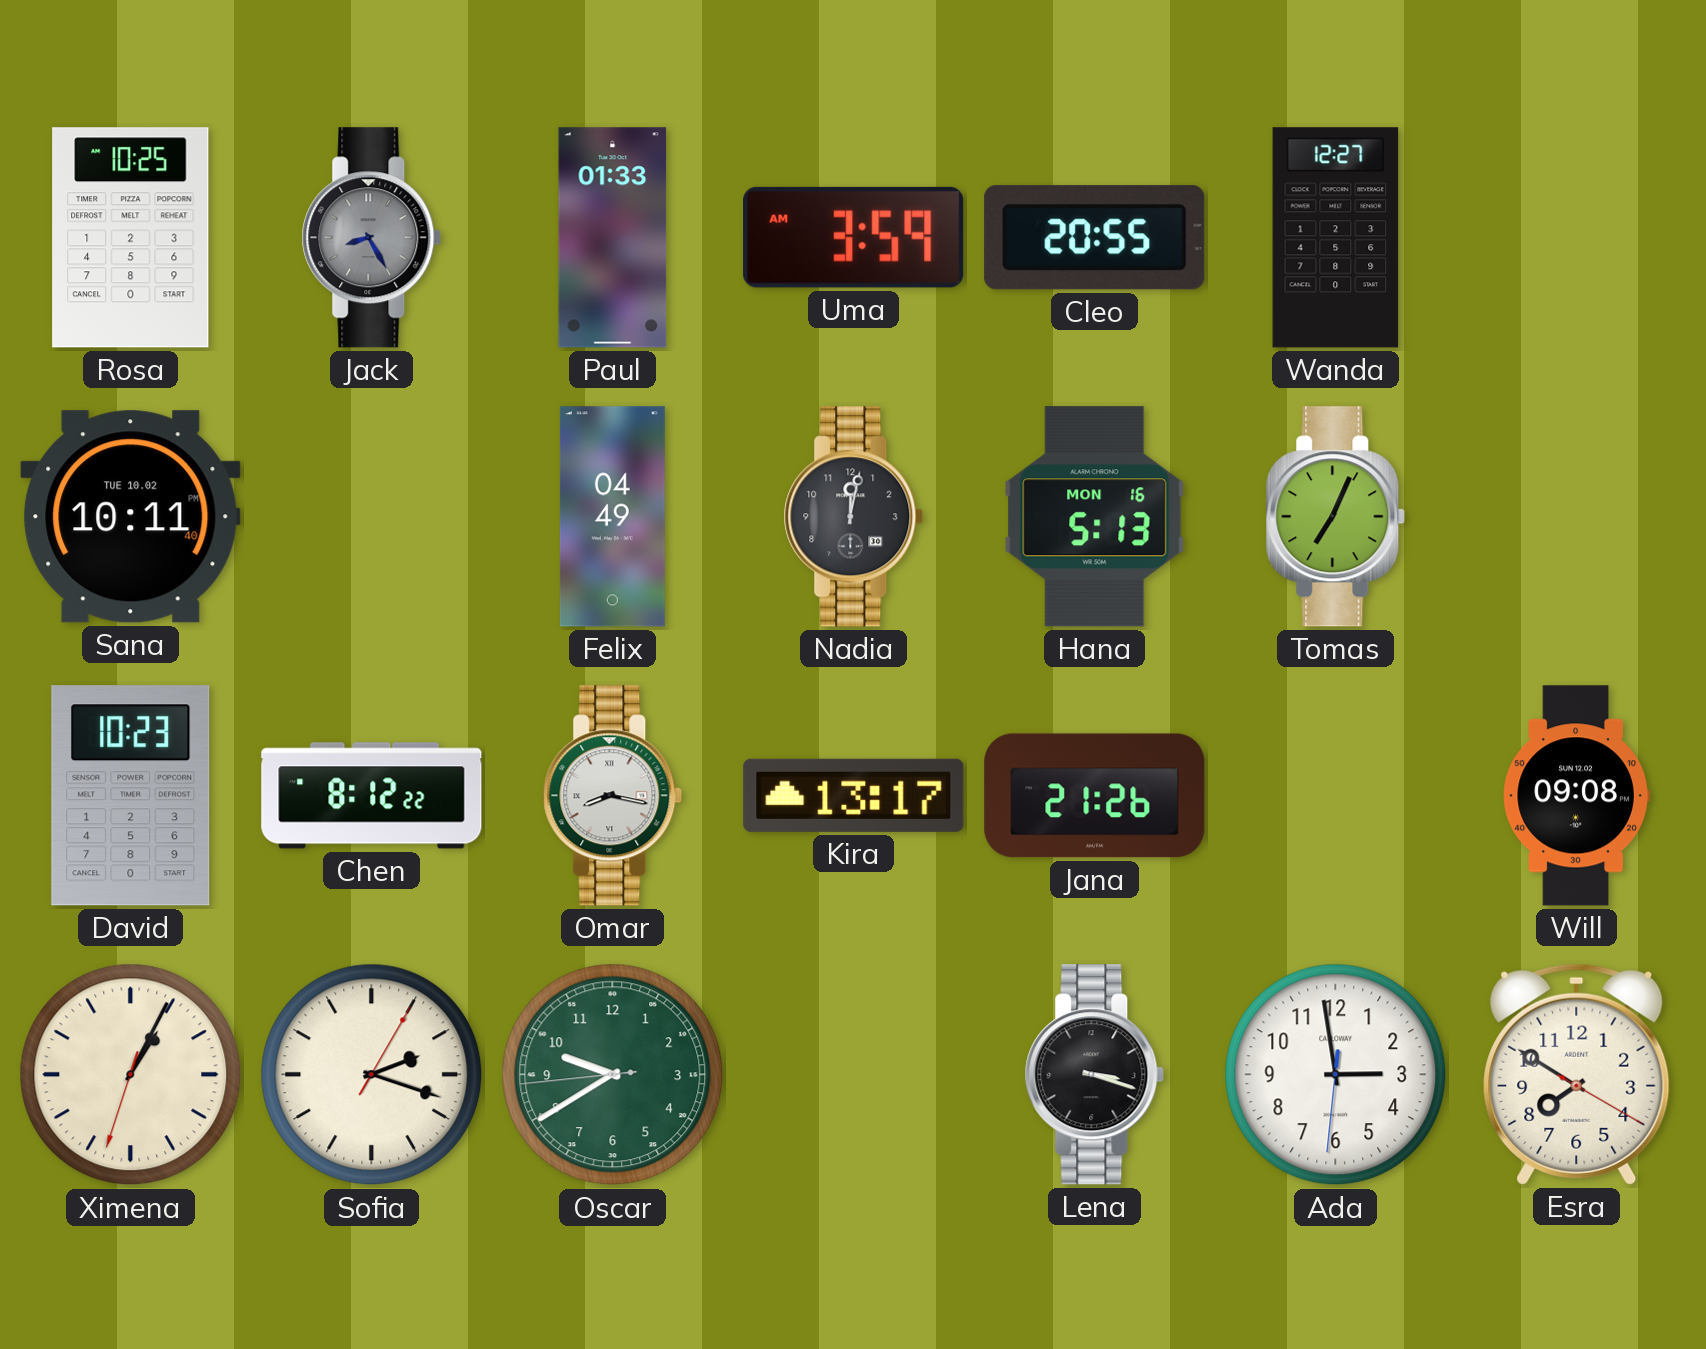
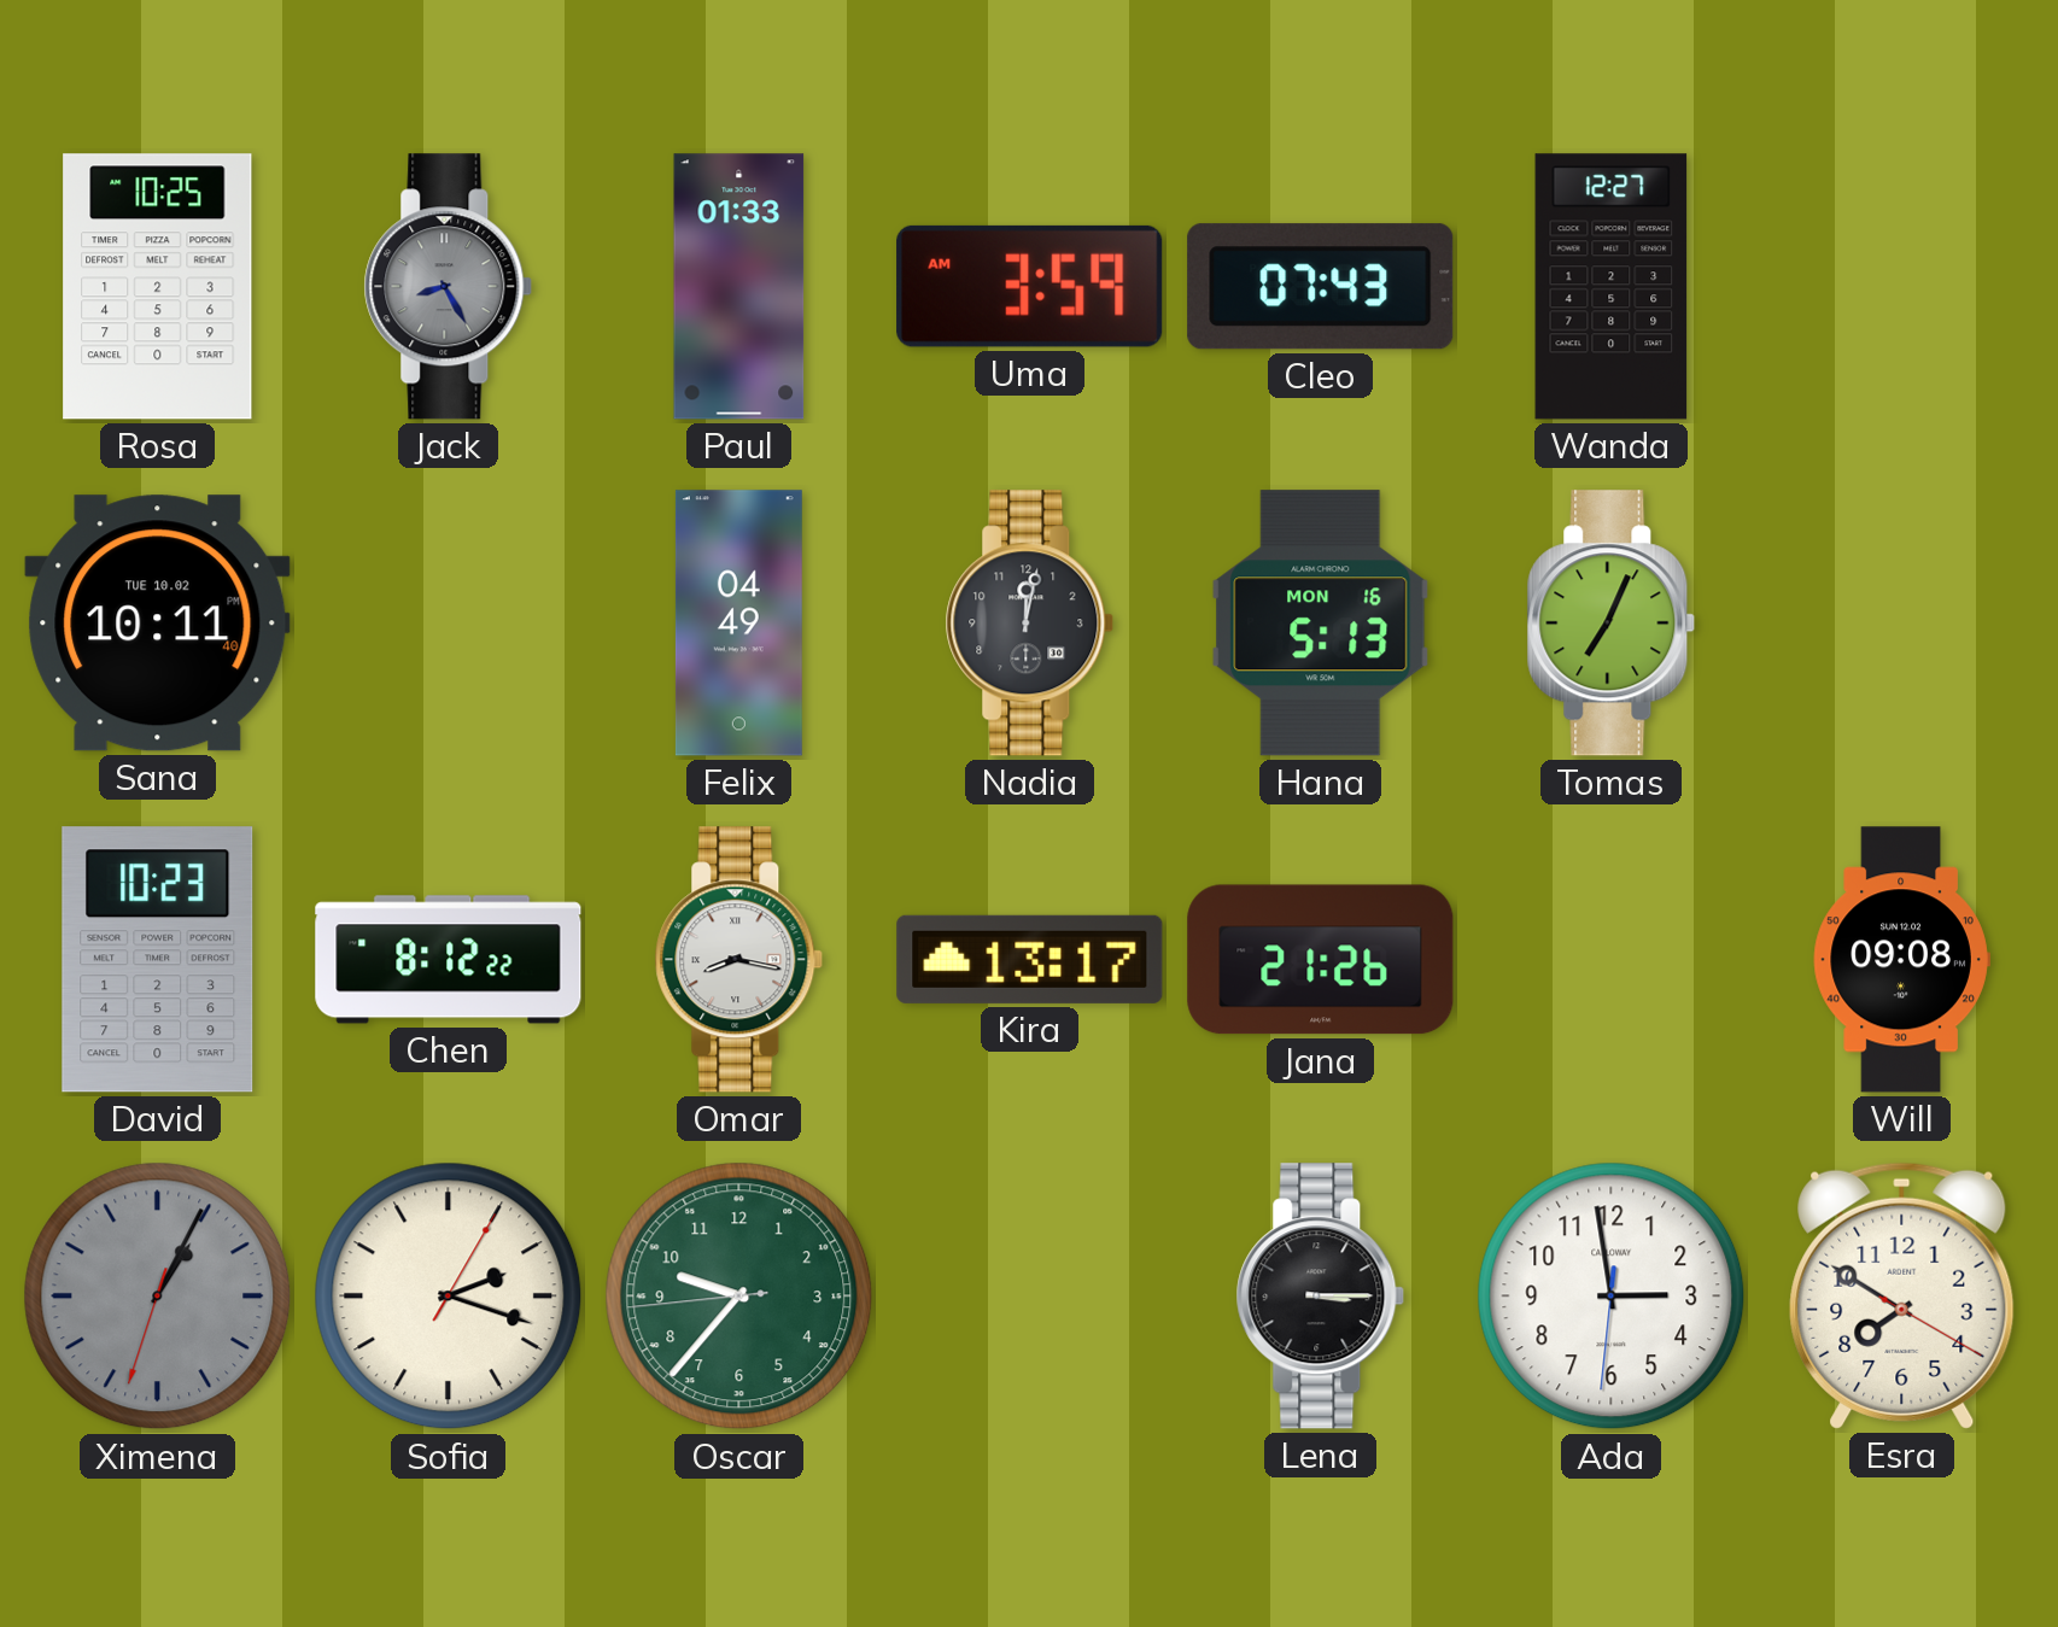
Cleo: 20:55 -> 07:43 (1321, 287)
Ximena dial: cream -> grey (158, 1297)
Oscar: 9:39 -> 9:36 (739, 1297)
Lena: 3:18 -> 3:15 (1321, 1297)
